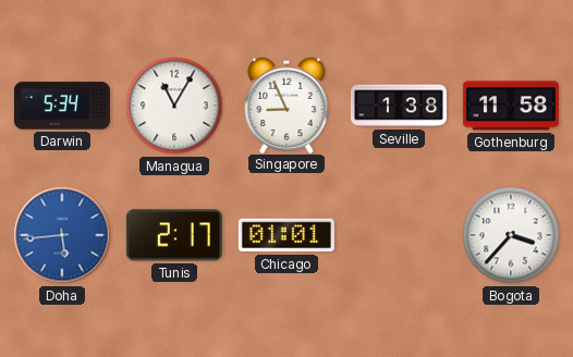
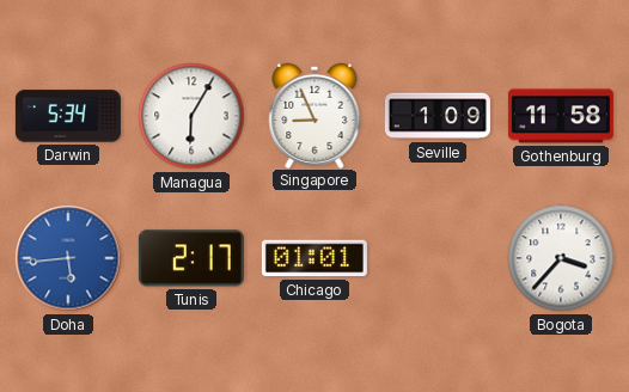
Managua: 11:05 -> 6:05 (191, 116)
Seville: 1:38 -> 1:09 (438, 116)
